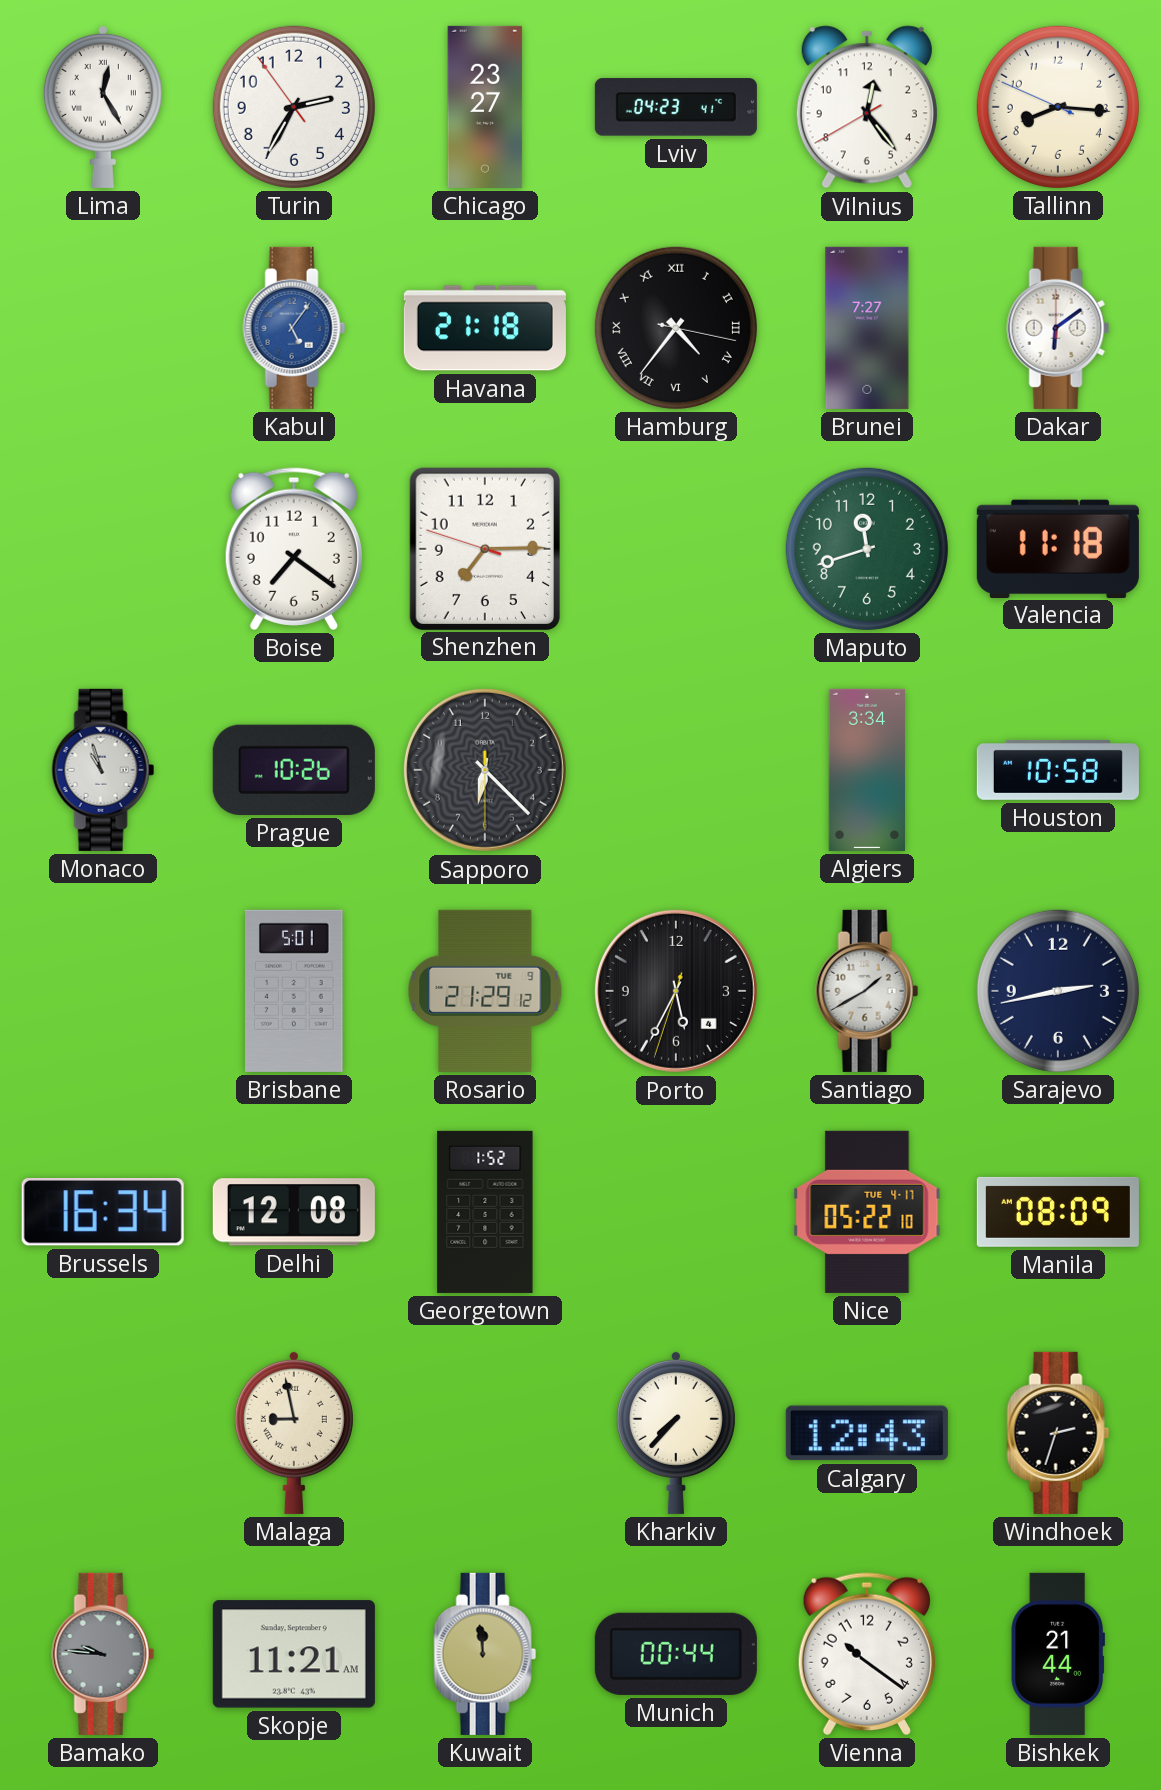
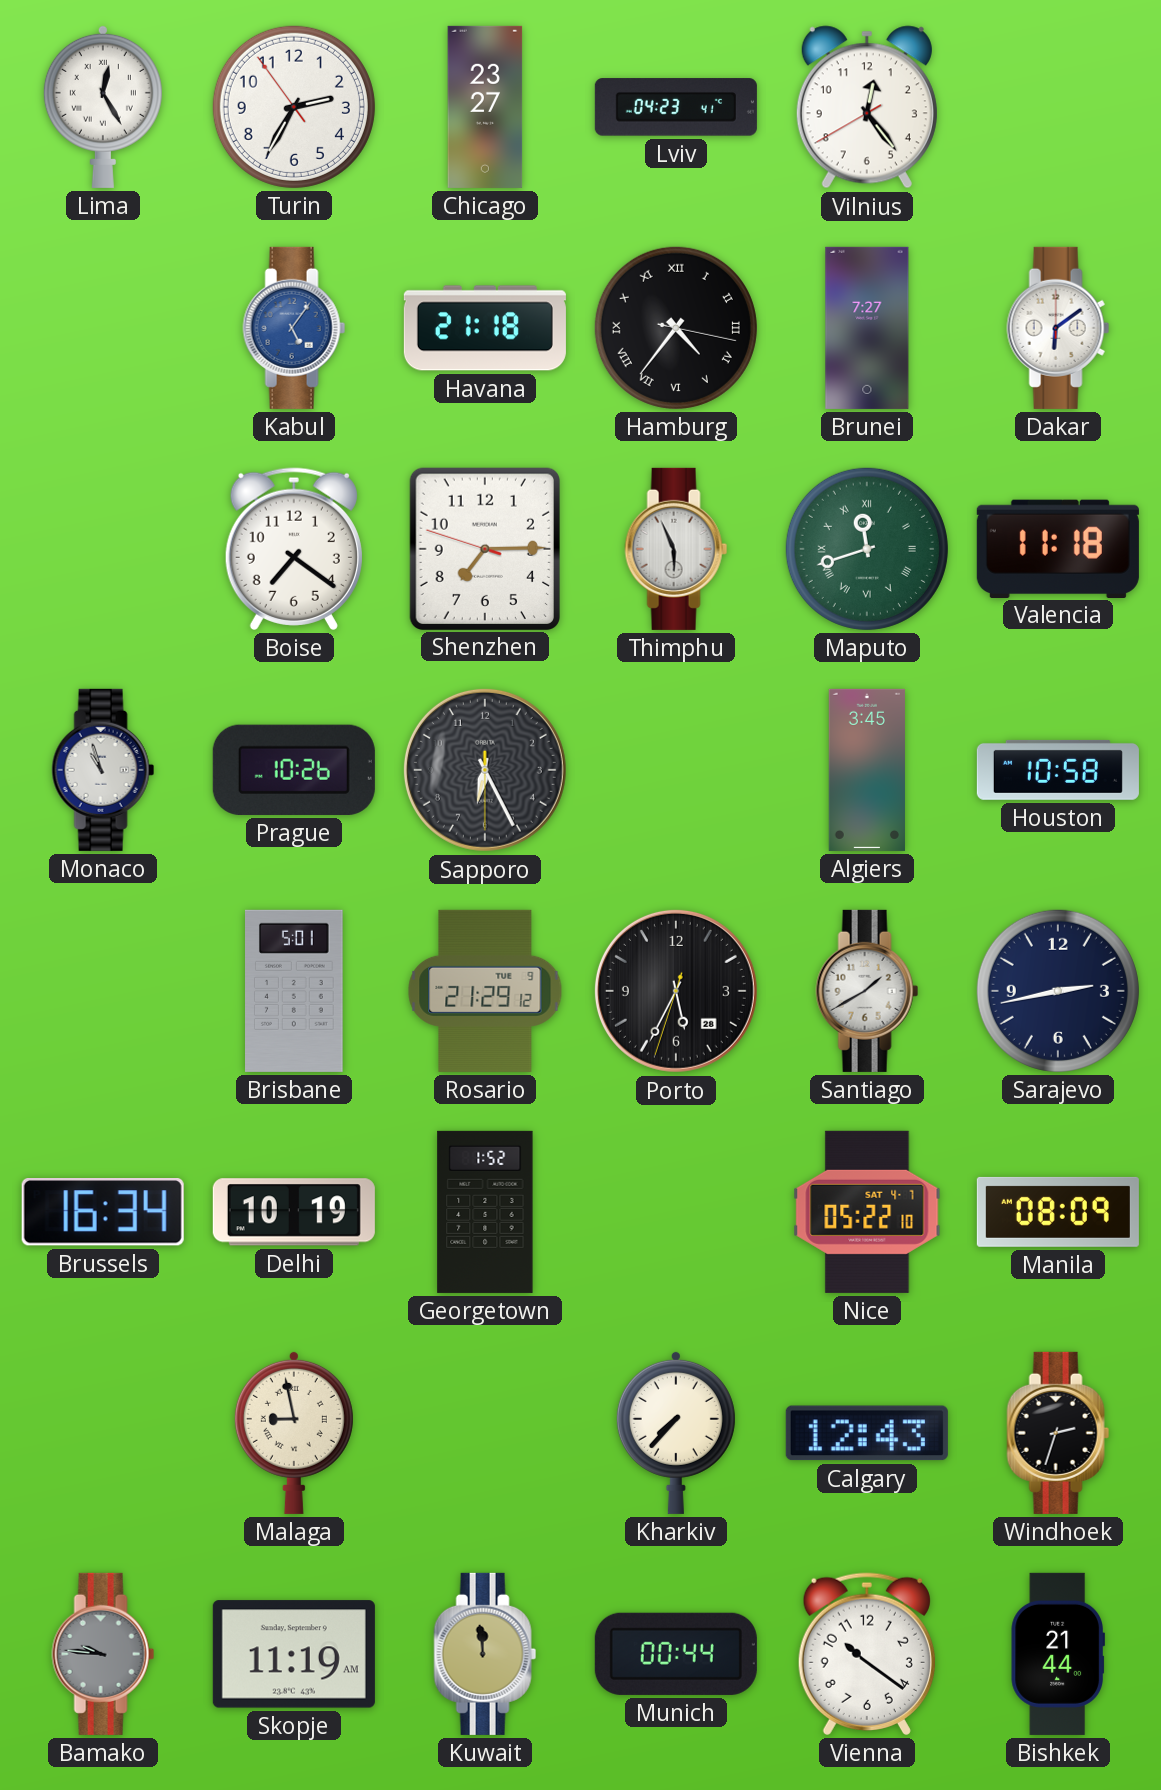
Tallinn: 8:15 -> none (1058, 107)
Thimphu: none -> 5:56 (676, 549)
Maputo numerals: Arabic -> Roman (867, 549)
Sapporo: 6:22 -> 6:25 (485, 770)
Algiers: 3:34 -> 3:45 (867, 770)
Porto date: 4 -> 28 (676, 991)
Delhi: 12:08 -> 10:19 (294, 1212)
Nice date: TUE 4-17 -> SAT 4-7 (867, 1212)
Skopje: 11:21 -> 11:19 (294, 1654)
